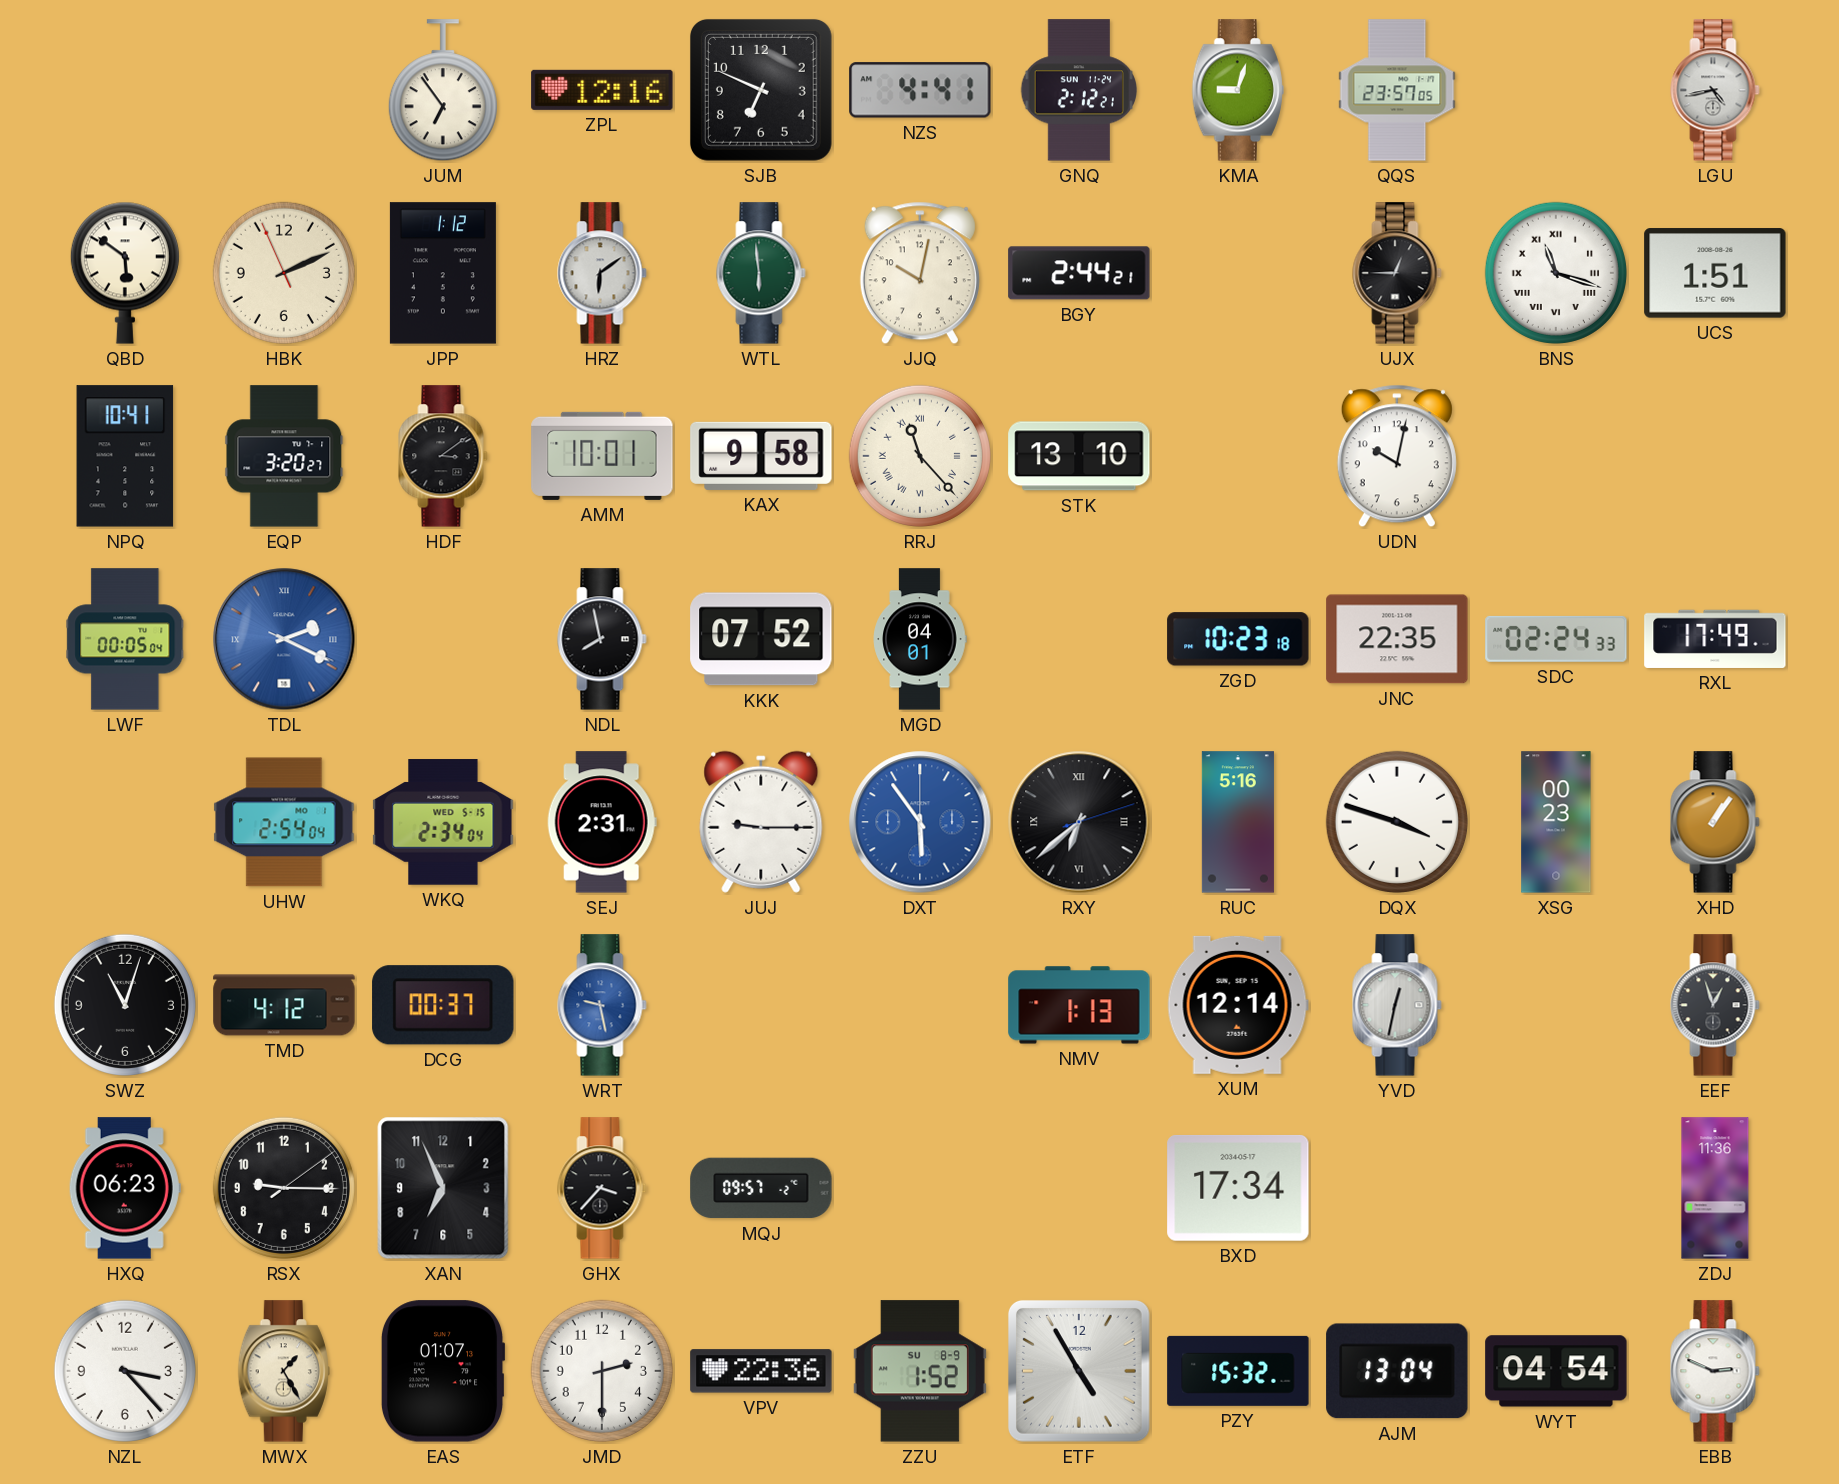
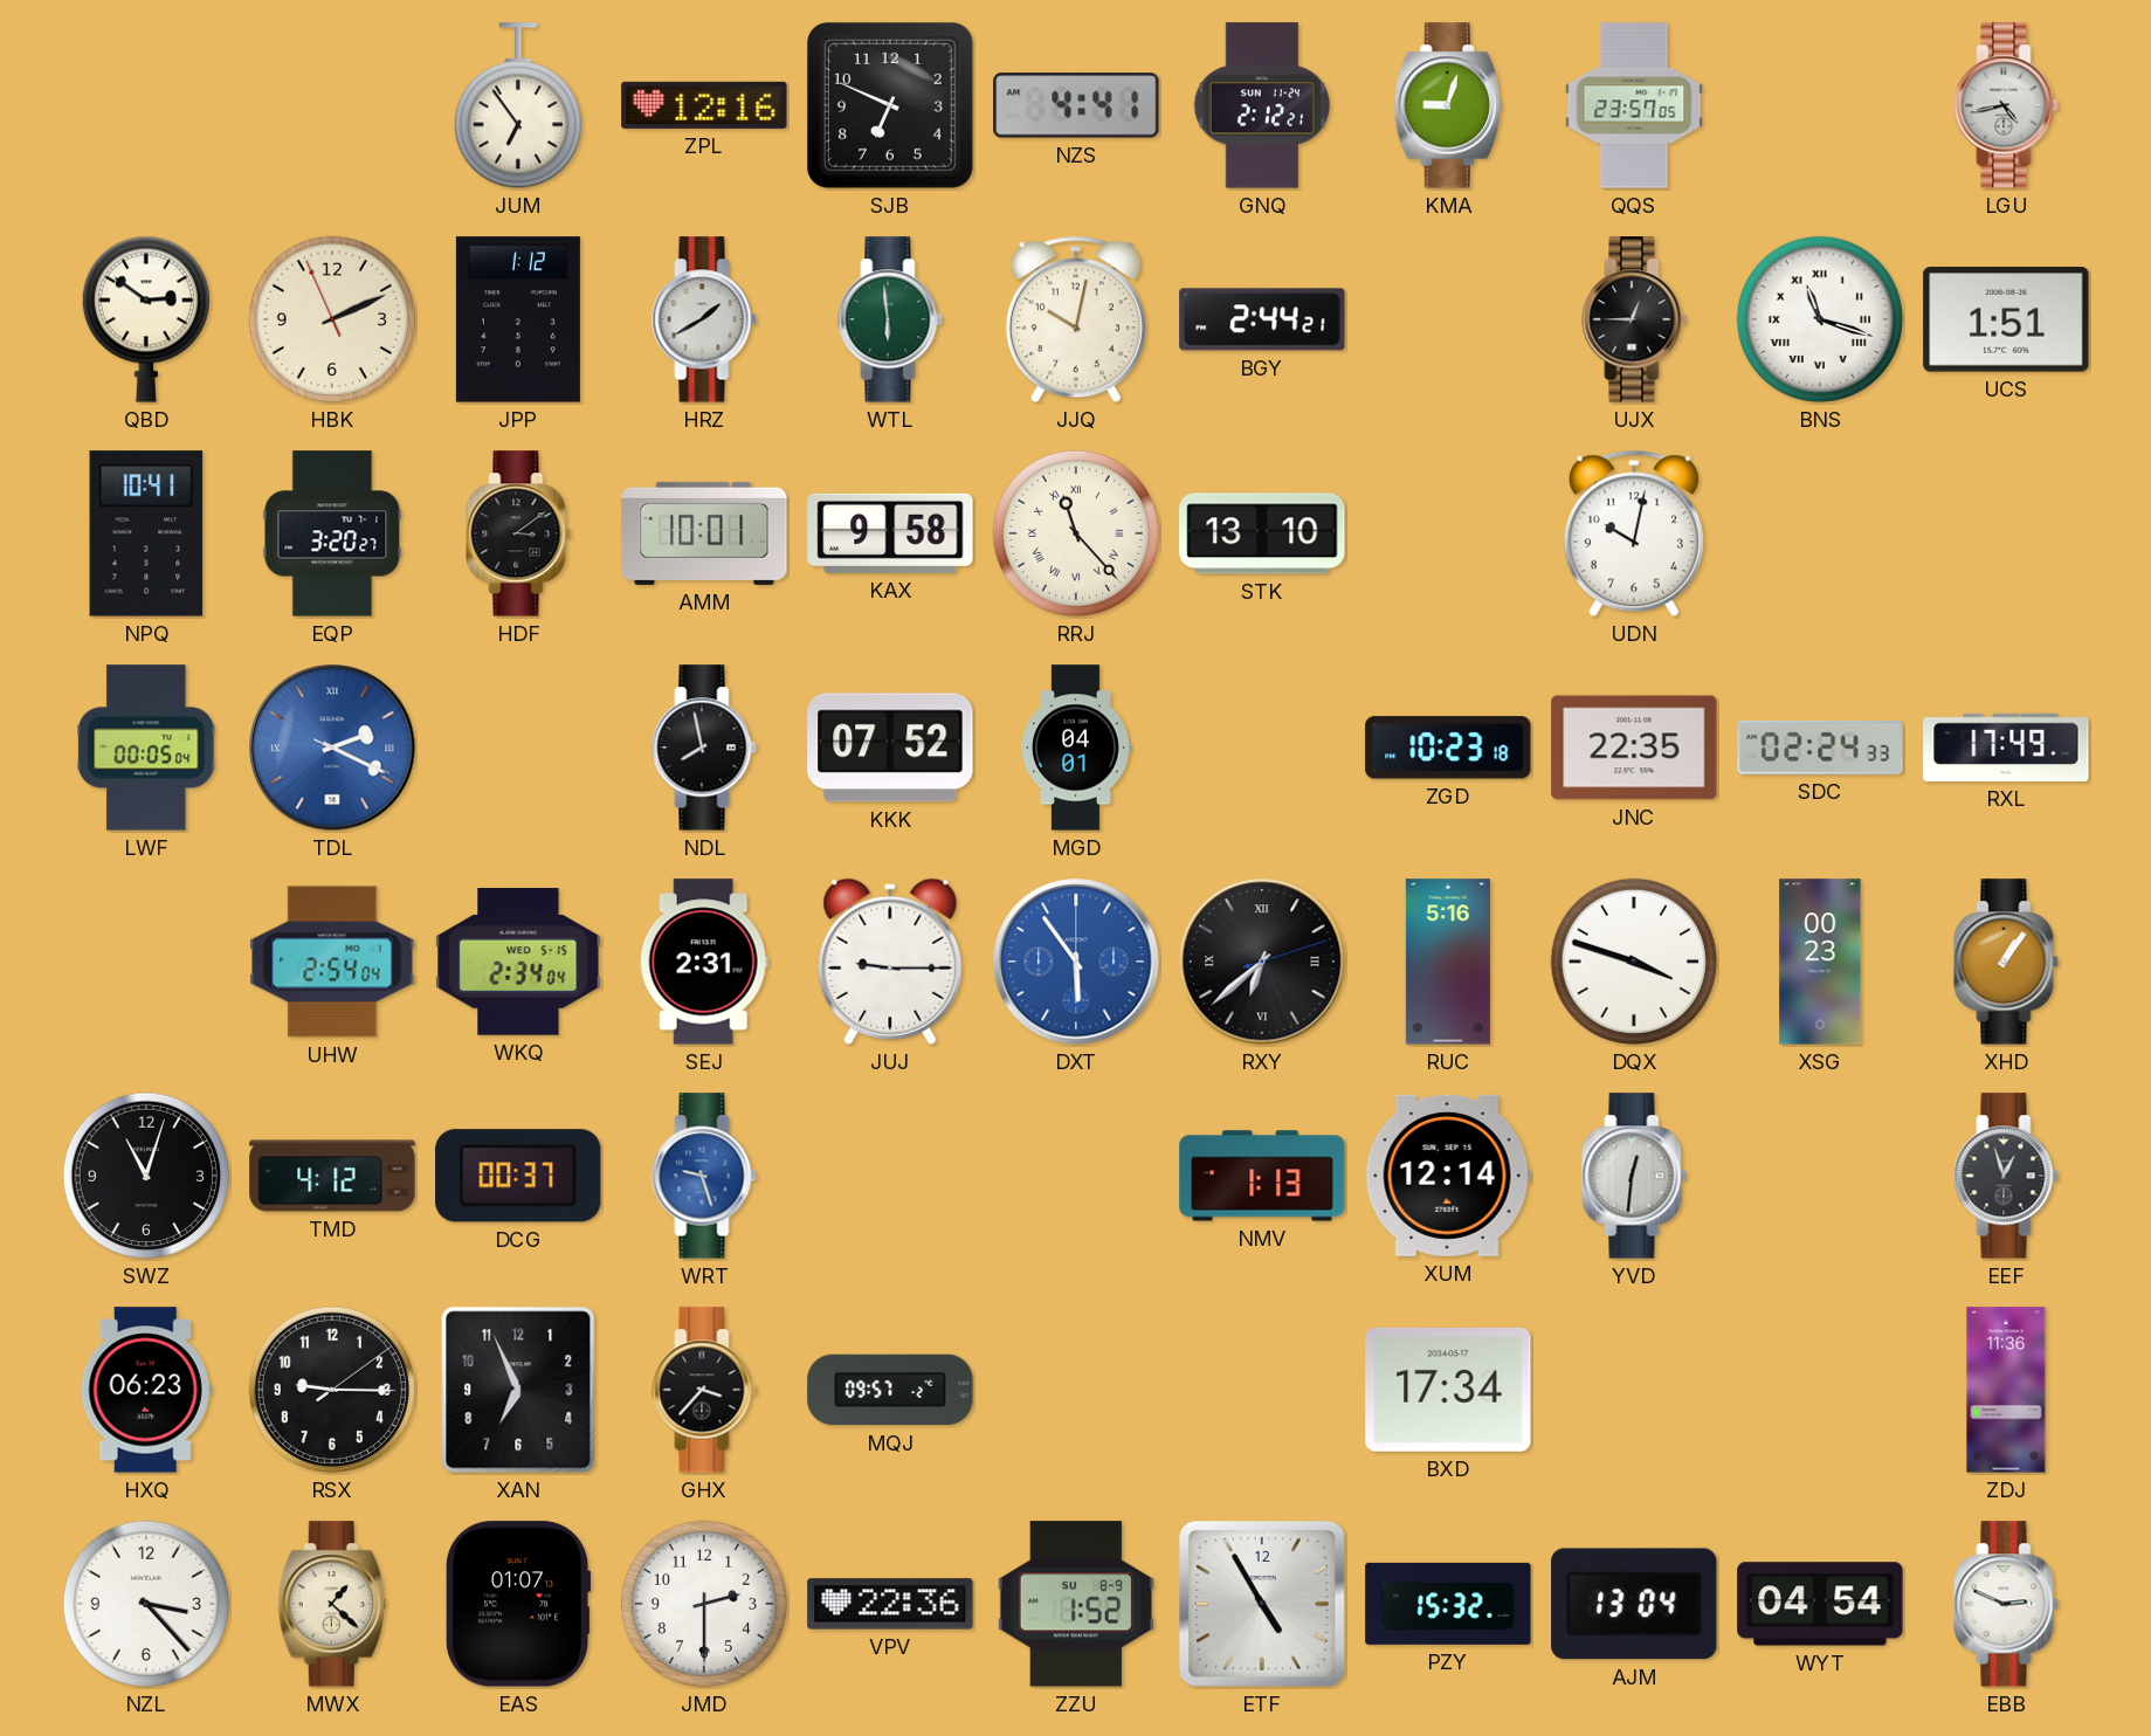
QBD: 5:51 -> 2:51 (146, 319)
HRZ: 6:09 -> 1:40 (704, 319)
WRT: 9:28 -> 9:27 (704, 1176)
YVD: 12:32 -> 12:31 (1634, 1176)
MWX: 1:25 -> 1:22 (332, 1604)
